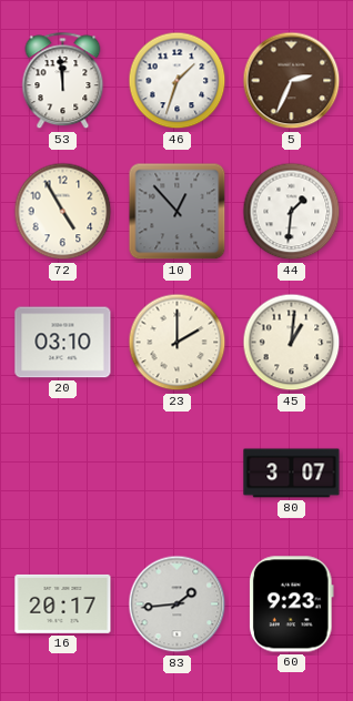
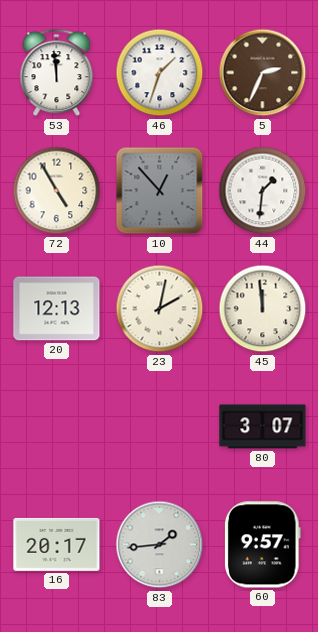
20: 03:10 -> 12:13 (57, 309)
23: 2:00 -> 2:02 (160, 309)
45: 1:01 -> 11:59 (263, 309)
60: 9:23 -> 9:57 (262, 545)
